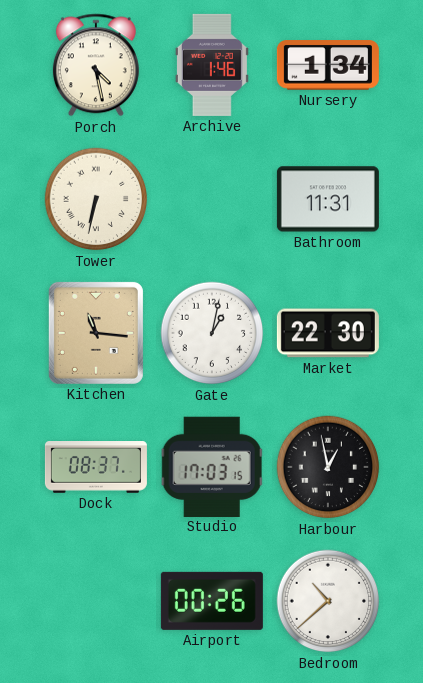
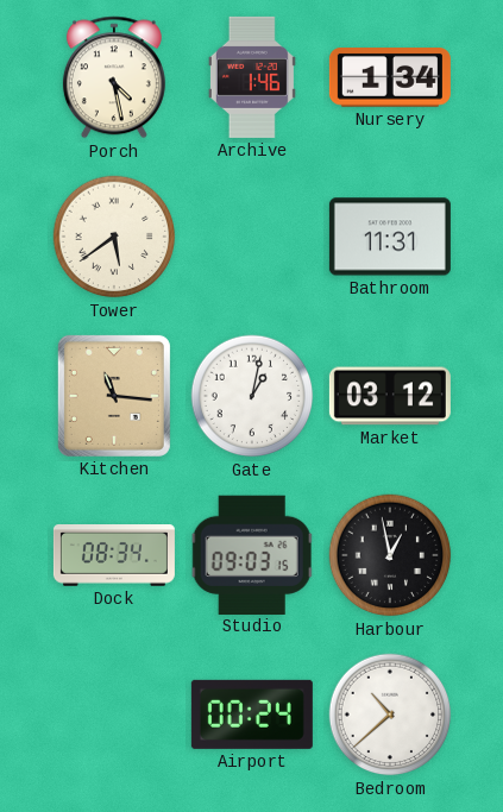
Tower: 6:32 -> 5:39 (114, 237)
Market: 22:30 -> 03:12 (390, 396)
Dock: 08:37 -> 08:34 (114, 556)
Studio: 17:03 -> 09:03 (252, 554)
Airport: 00:26 -> 00:24 (252, 715)
